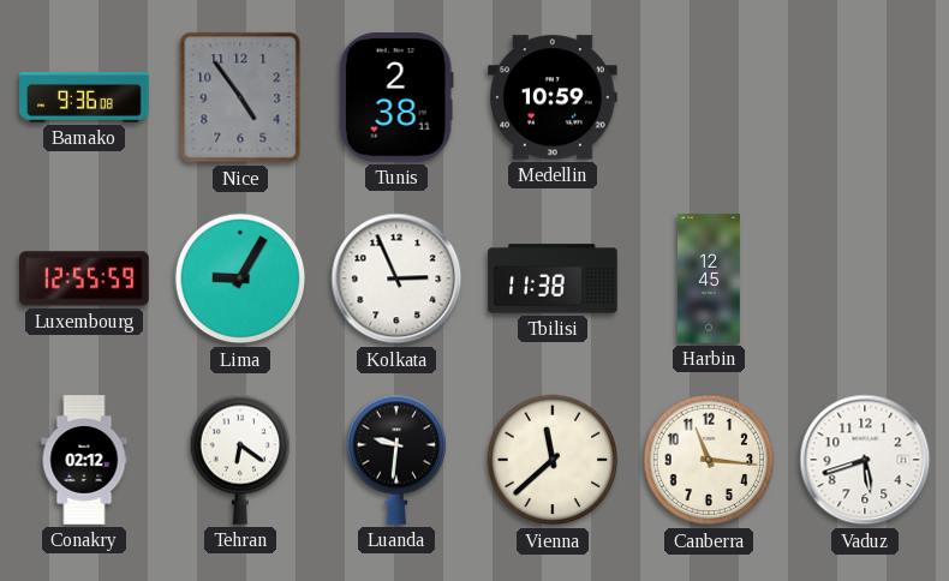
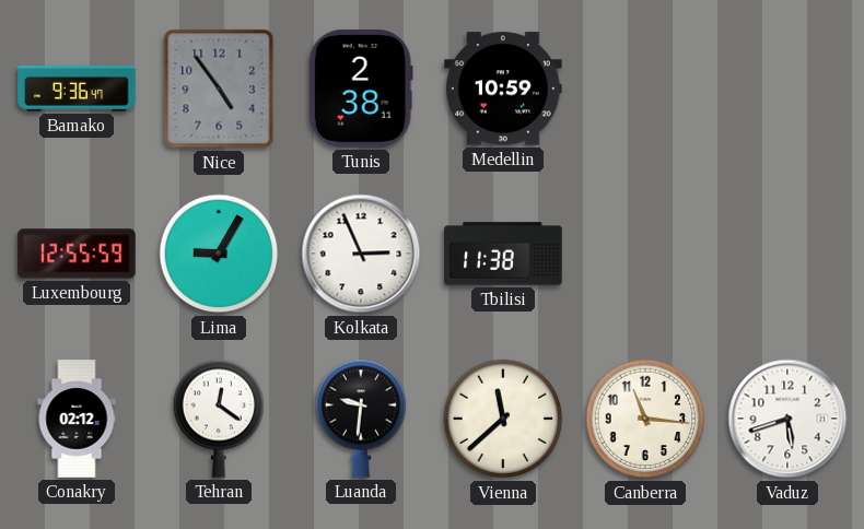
Bamako: 9:36:08 -> 9:36:47 (77, 89)
Harbin: 12:45 -> none (709, 278)
Tehran: 6:21 -> 12:21 (219, 419)
